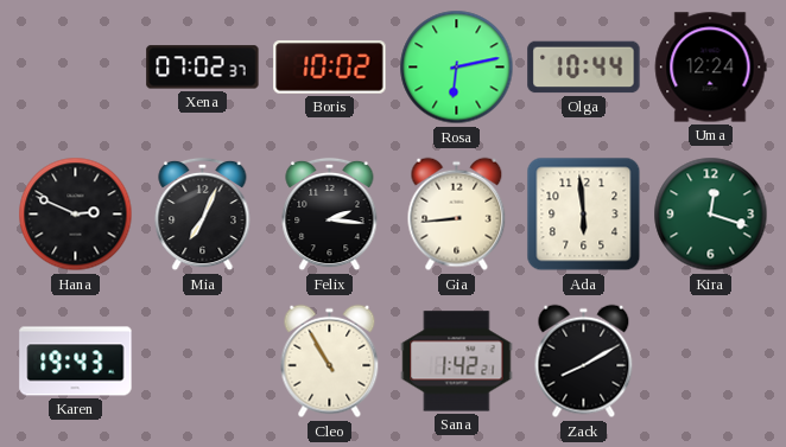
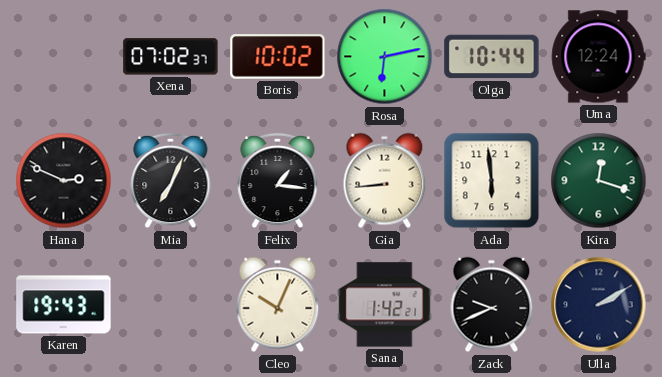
Felix: 2:16 -> 1:16 (278, 181)
Cleo: 10:55 -> 10:04 (278, 305)
Zack: 8:10 -> 9:41 (492, 305)
Ulla: none -> 2:10 (599, 305)
